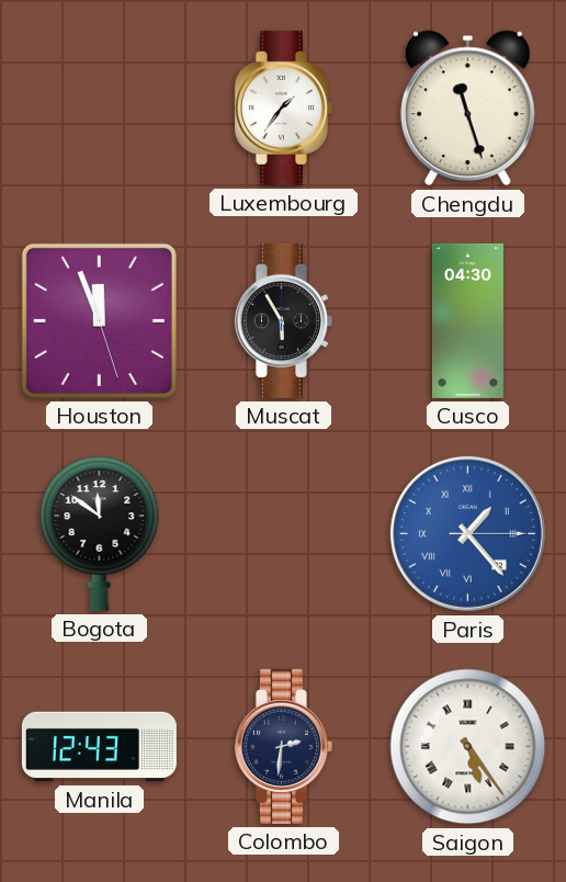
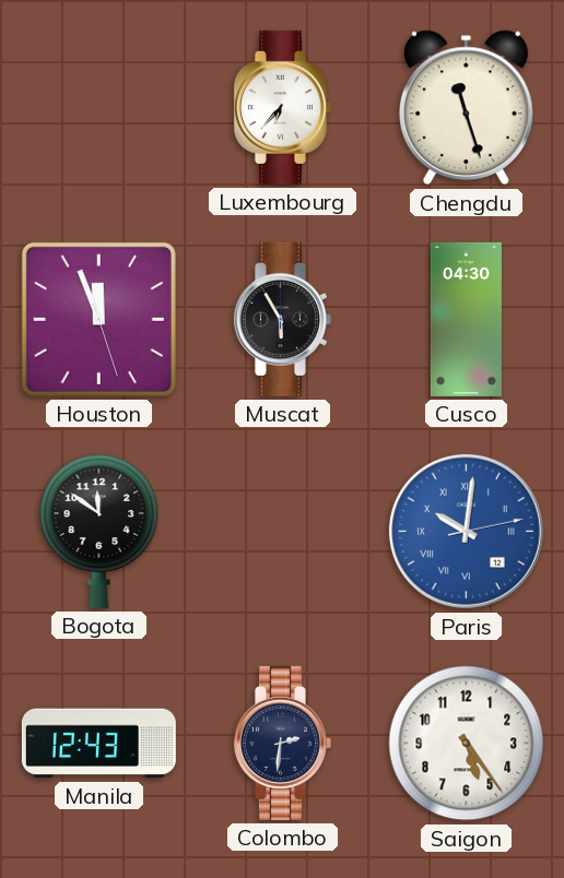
Luxembourg: 1:36 -> 6:37 (282, 107)
Paris: 1:23 -> 10:01 (466, 531)
Saigon numerals: Roman -> Arabic (467, 744)
